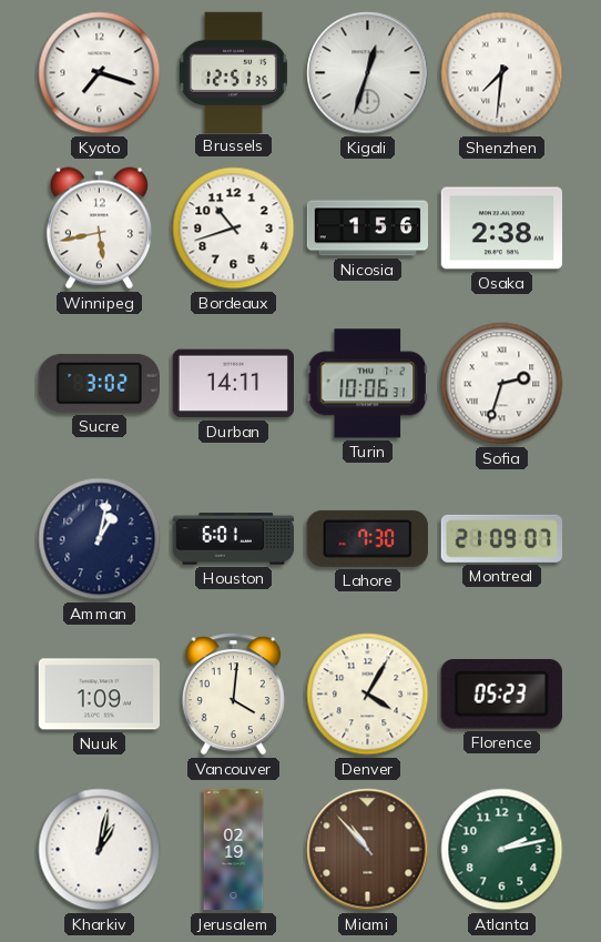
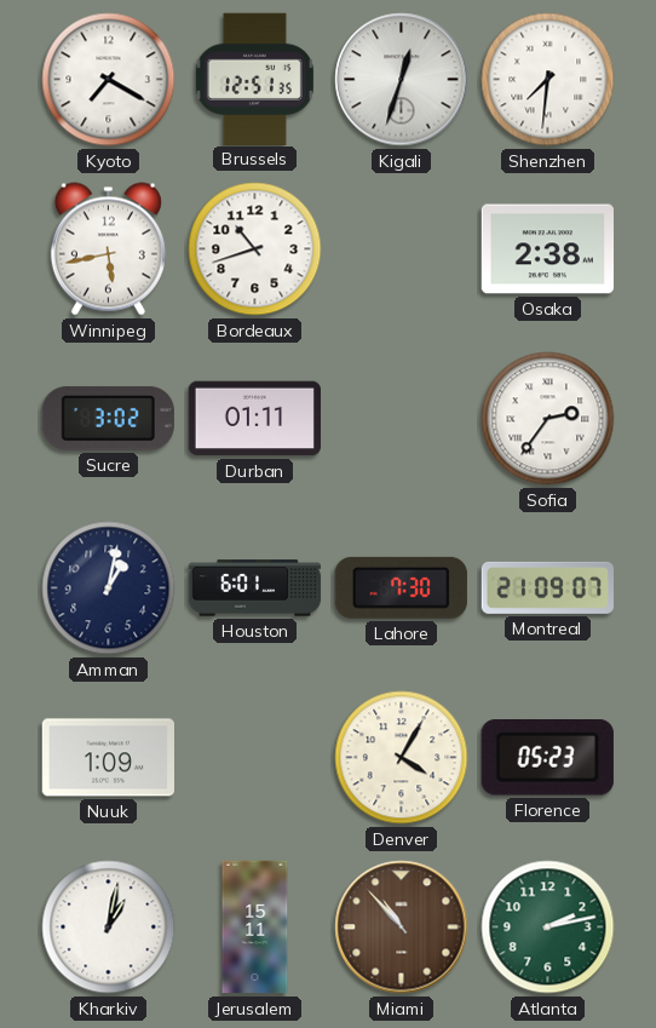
Kyoto: 7:18 -> 7:20 (109, 80)
Nicosia: 1:56 -> none (367, 229)
Durban: 14:11 -> 01:11 (254, 419)
Turin: 10:06 -> none (367, 384)
Sofia: 2:33 -> 2:36 (548, 419)
Vancouver: 4:01 -> none (233, 695)
Jerusalem: 02:19 -> 15:11 (255, 928)
